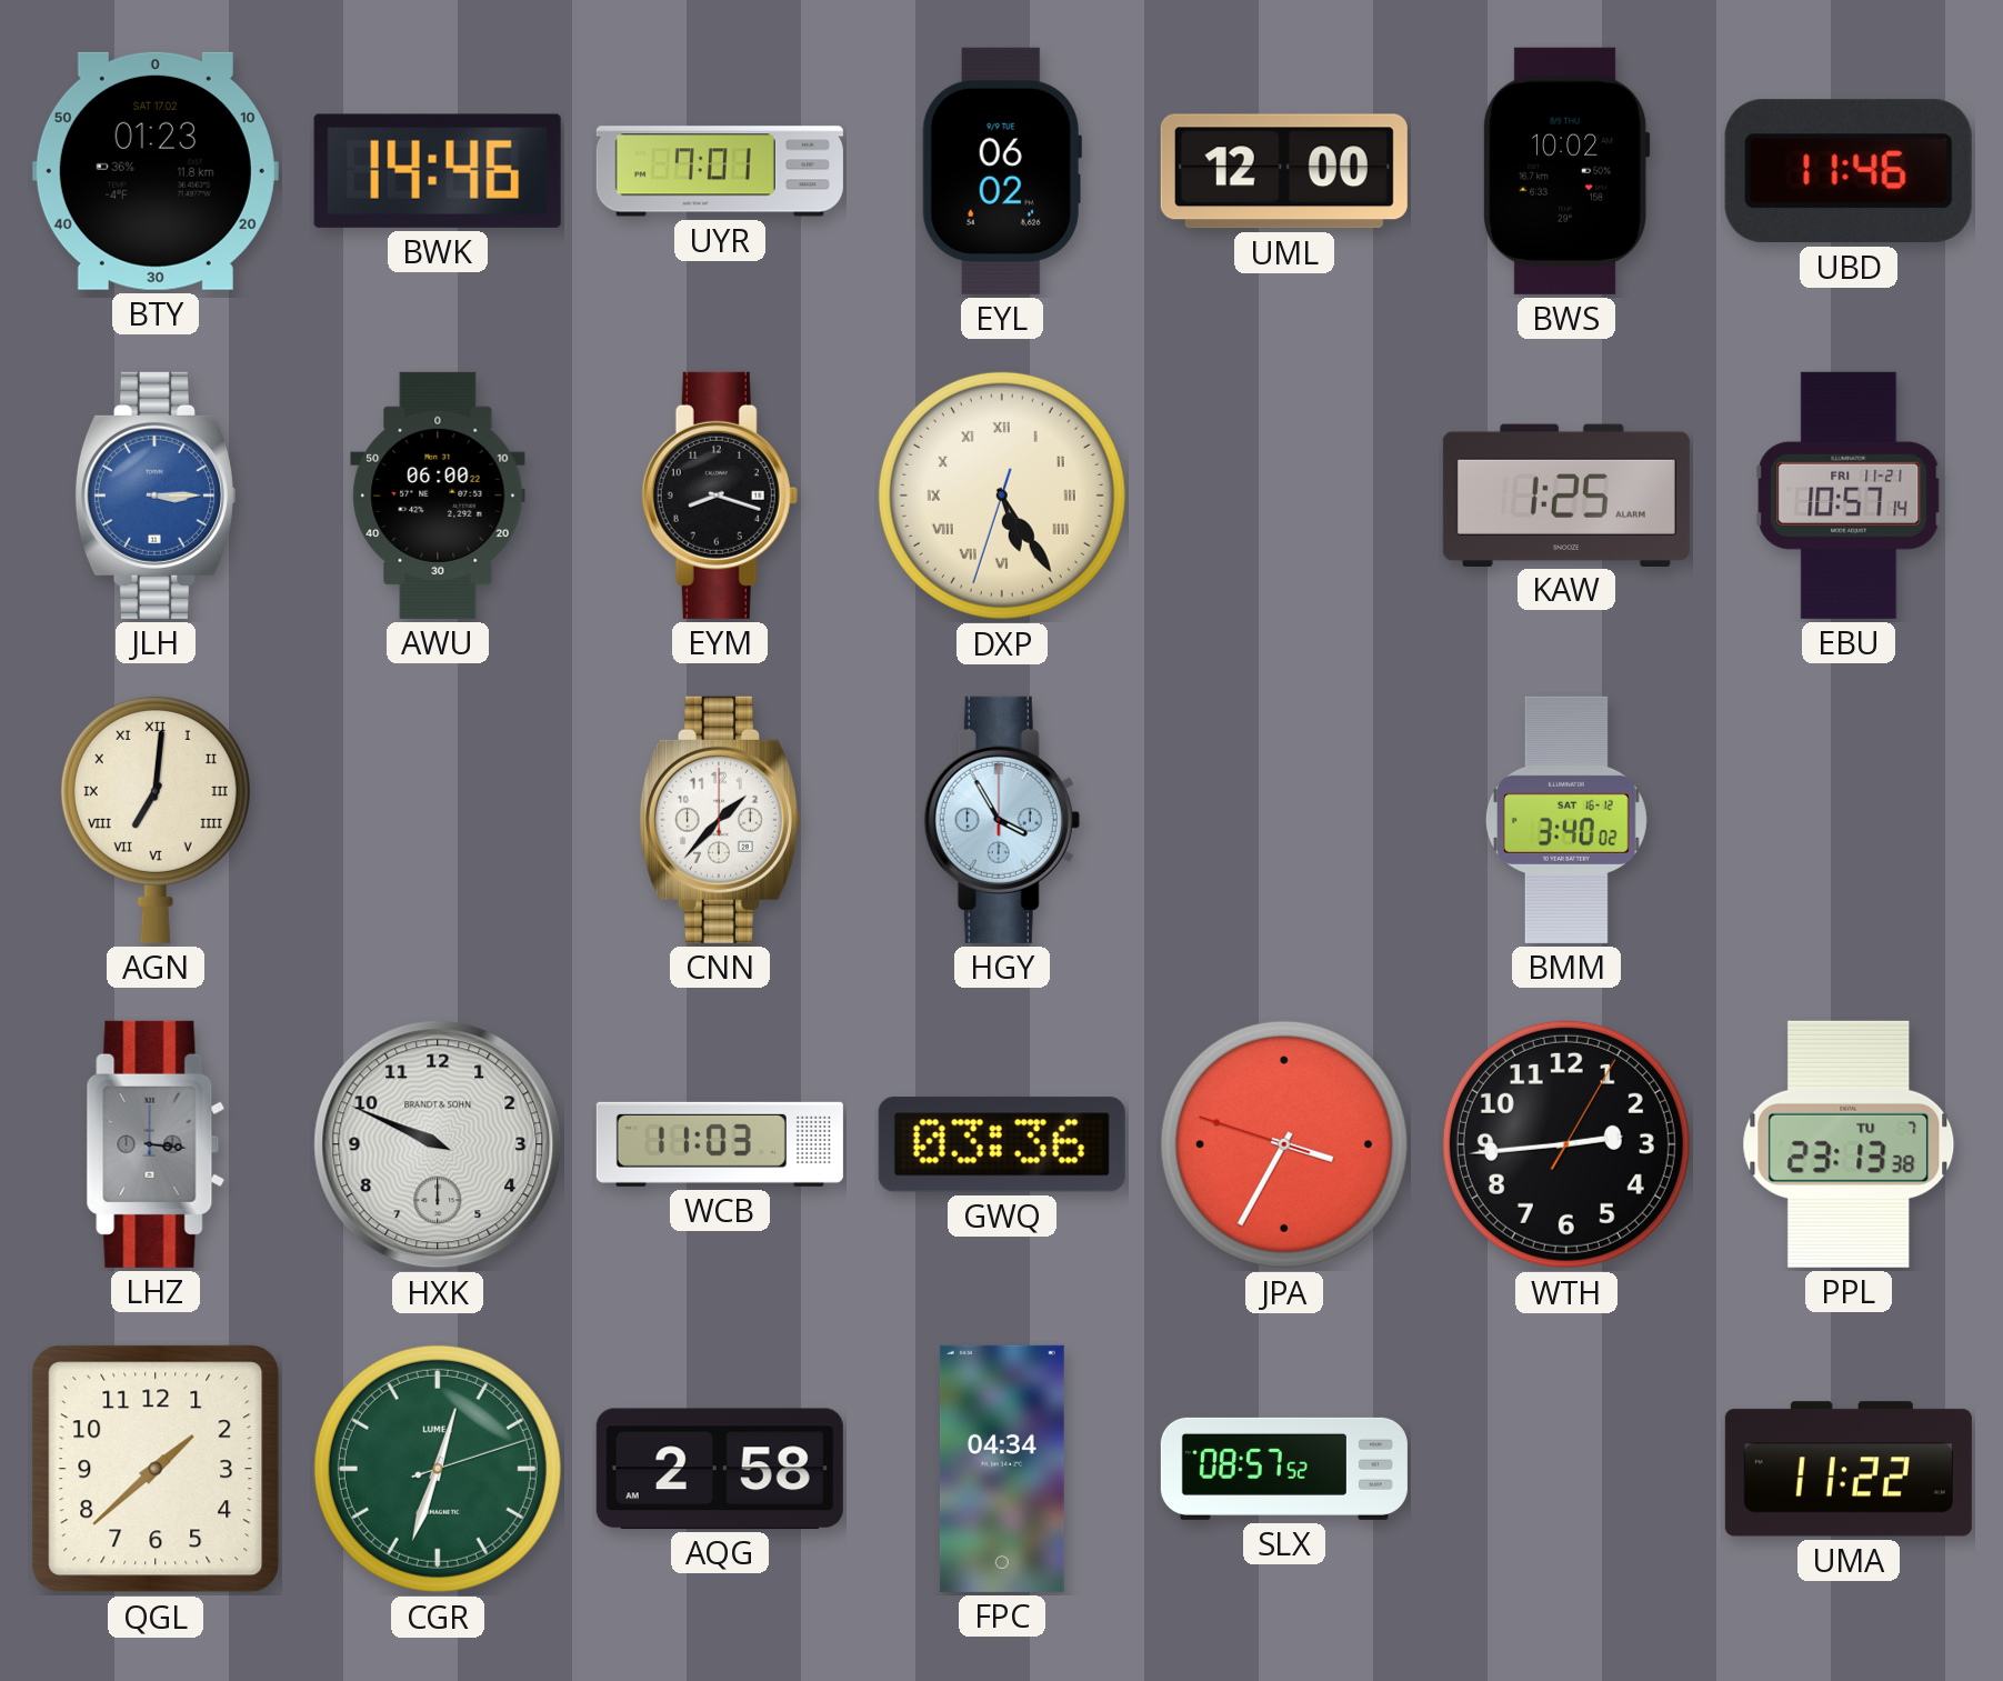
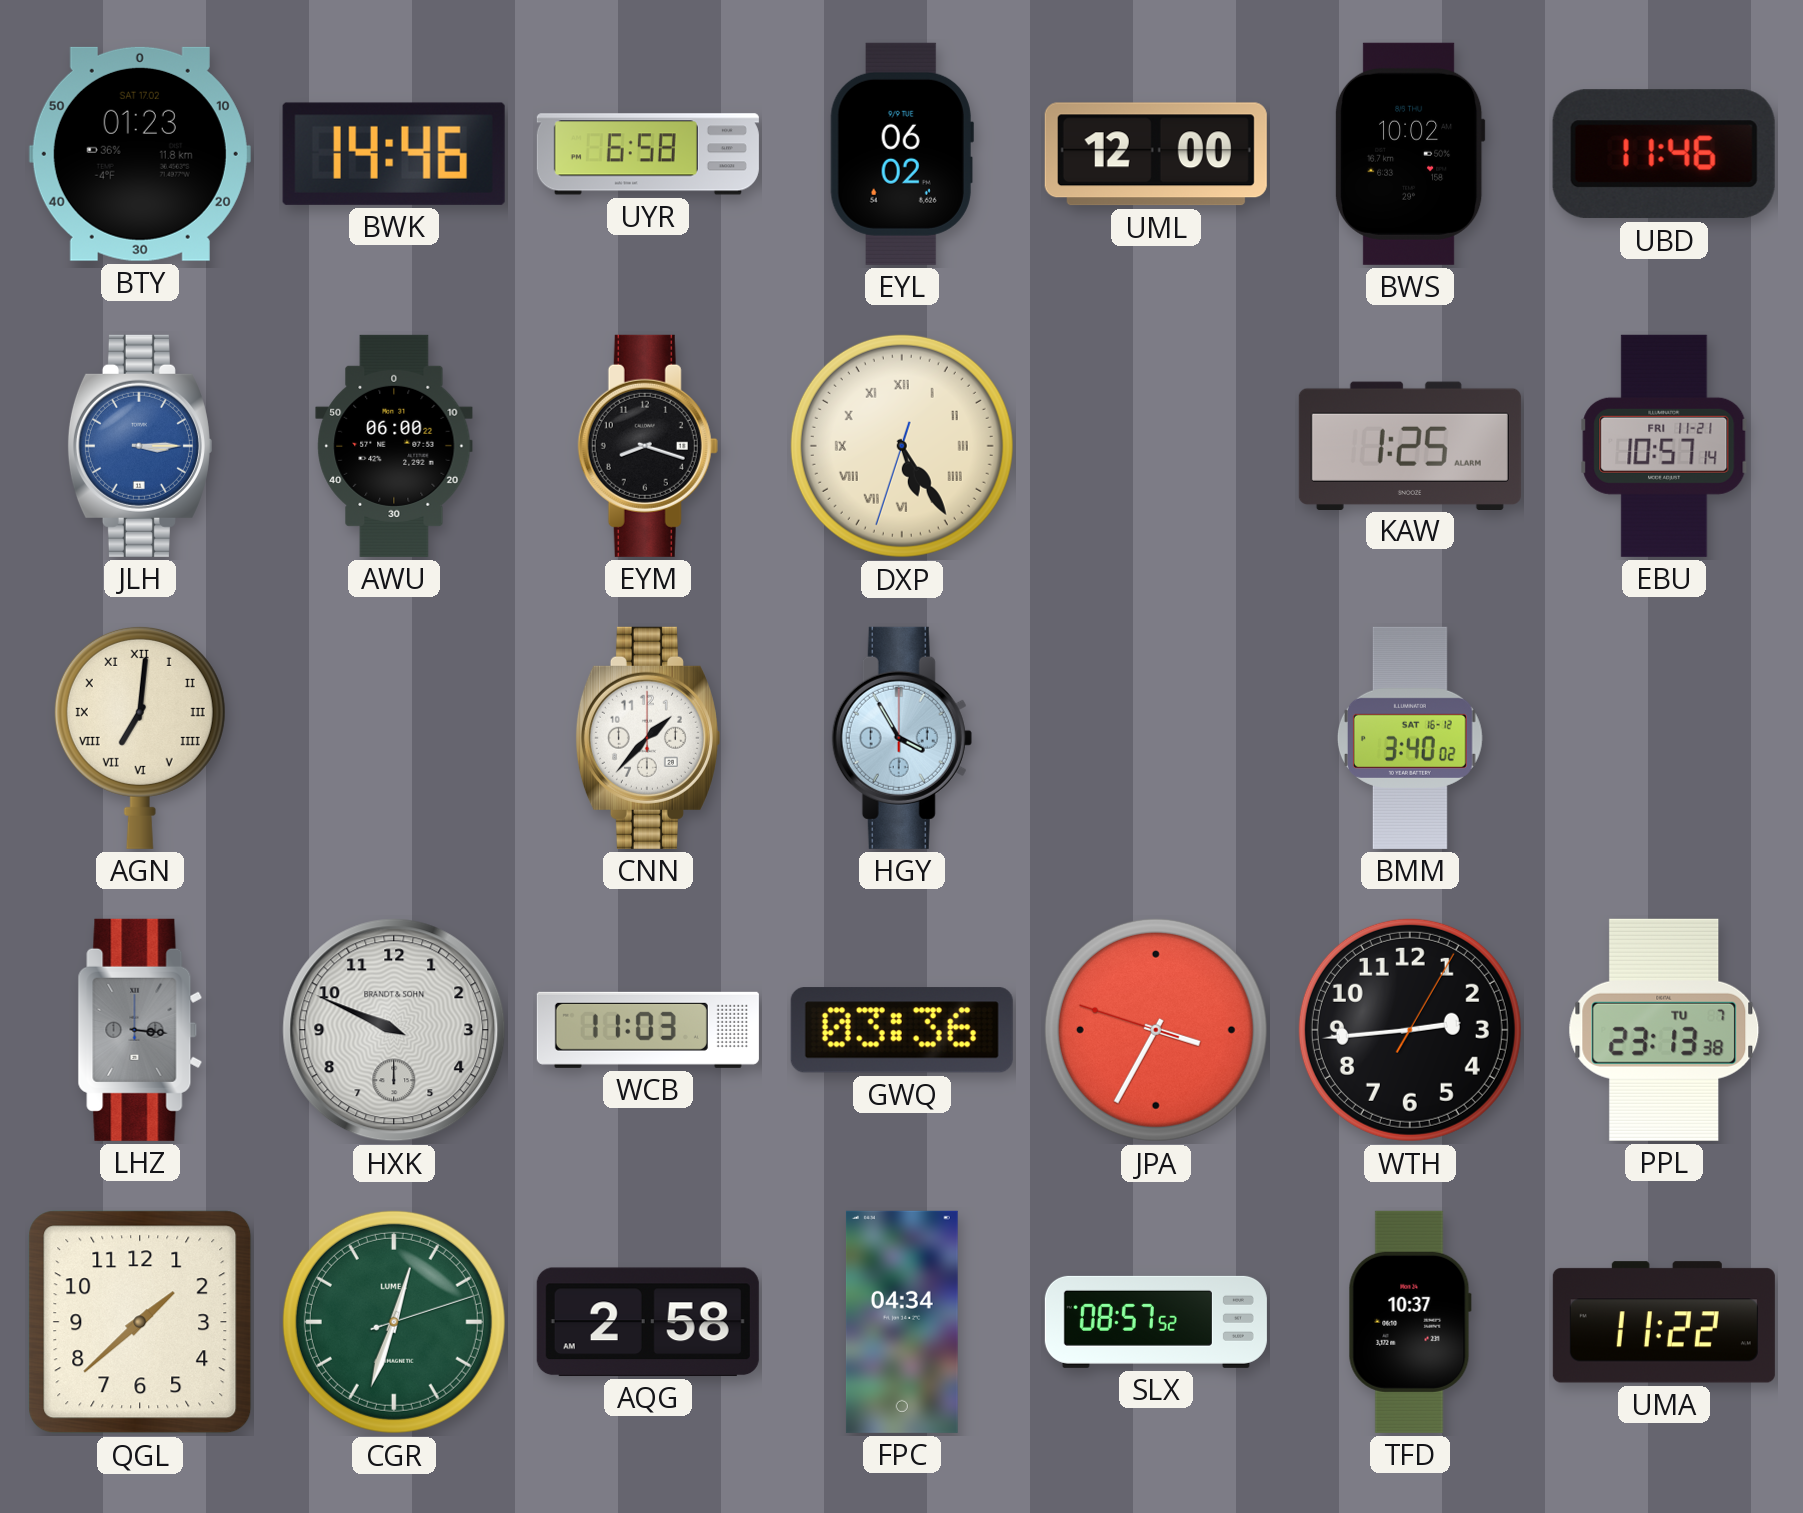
UYR: 7:01 -> 6:58 (648, 154)
TFD: none -> 10:37 (1410, 1322)
